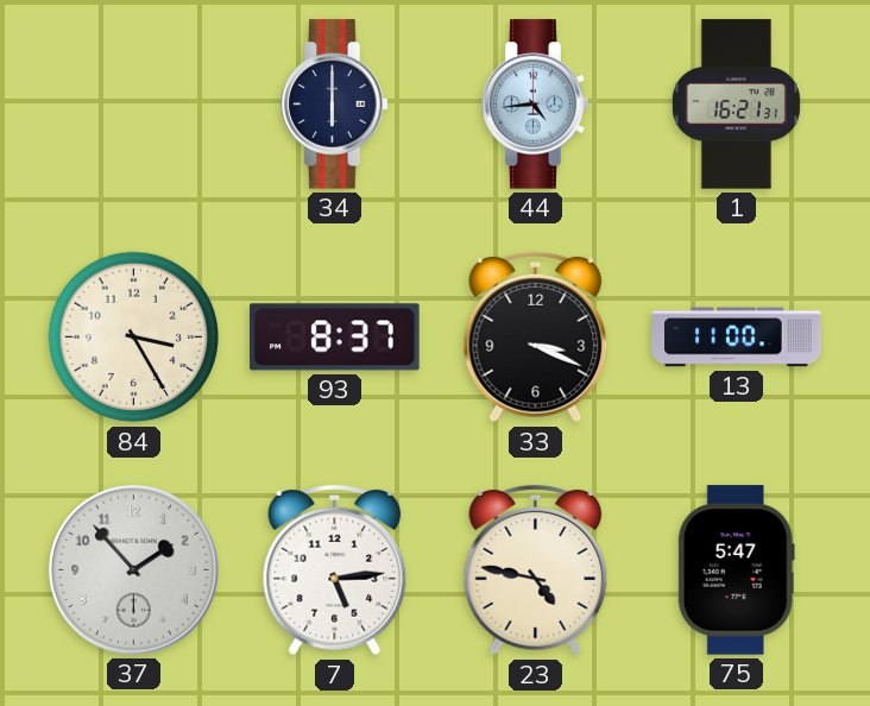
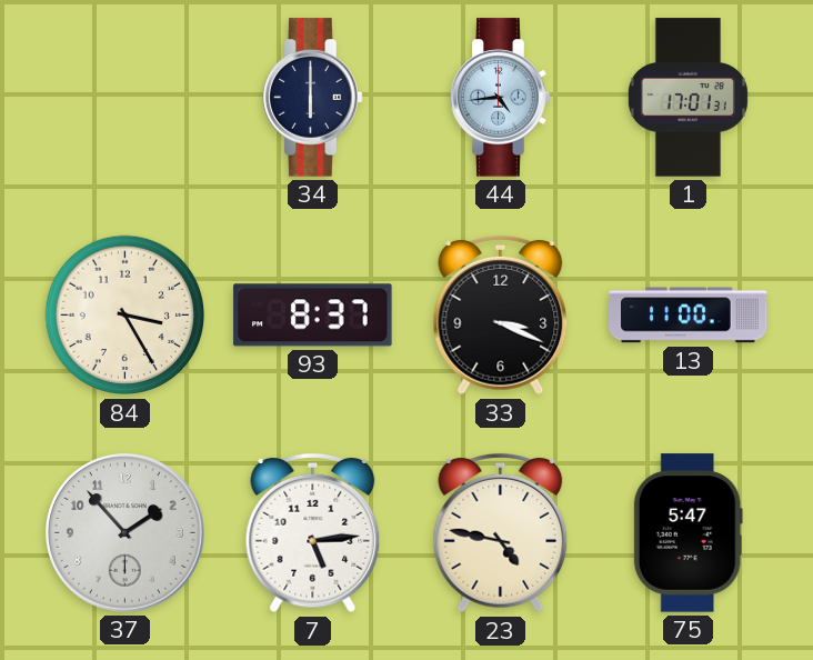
1: 16:21 -> 17:01 (687, 98)
